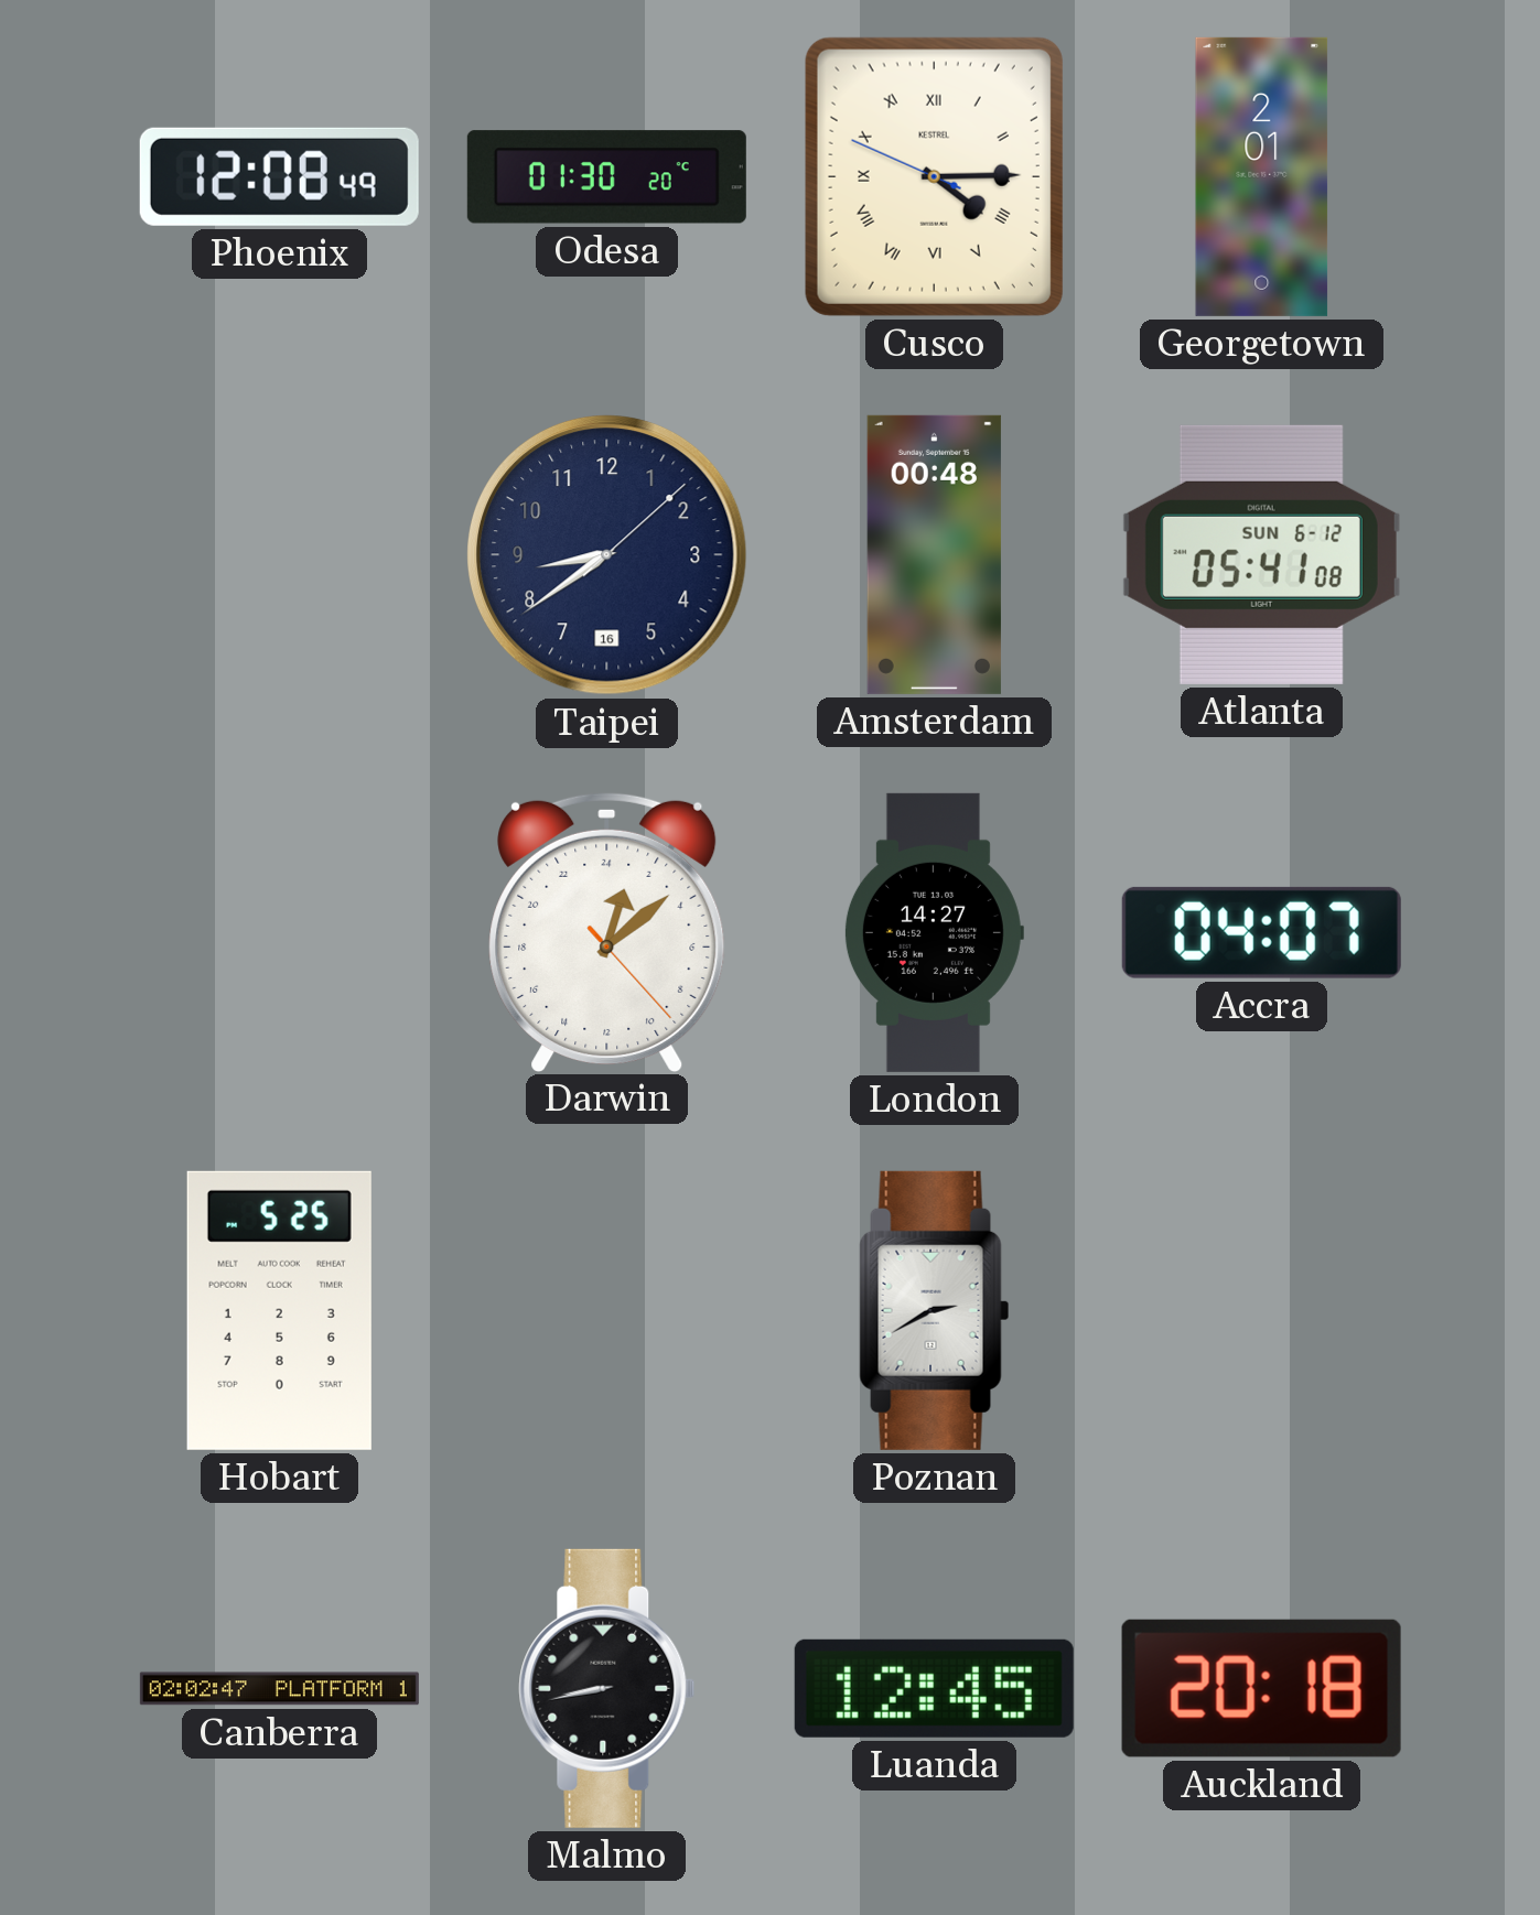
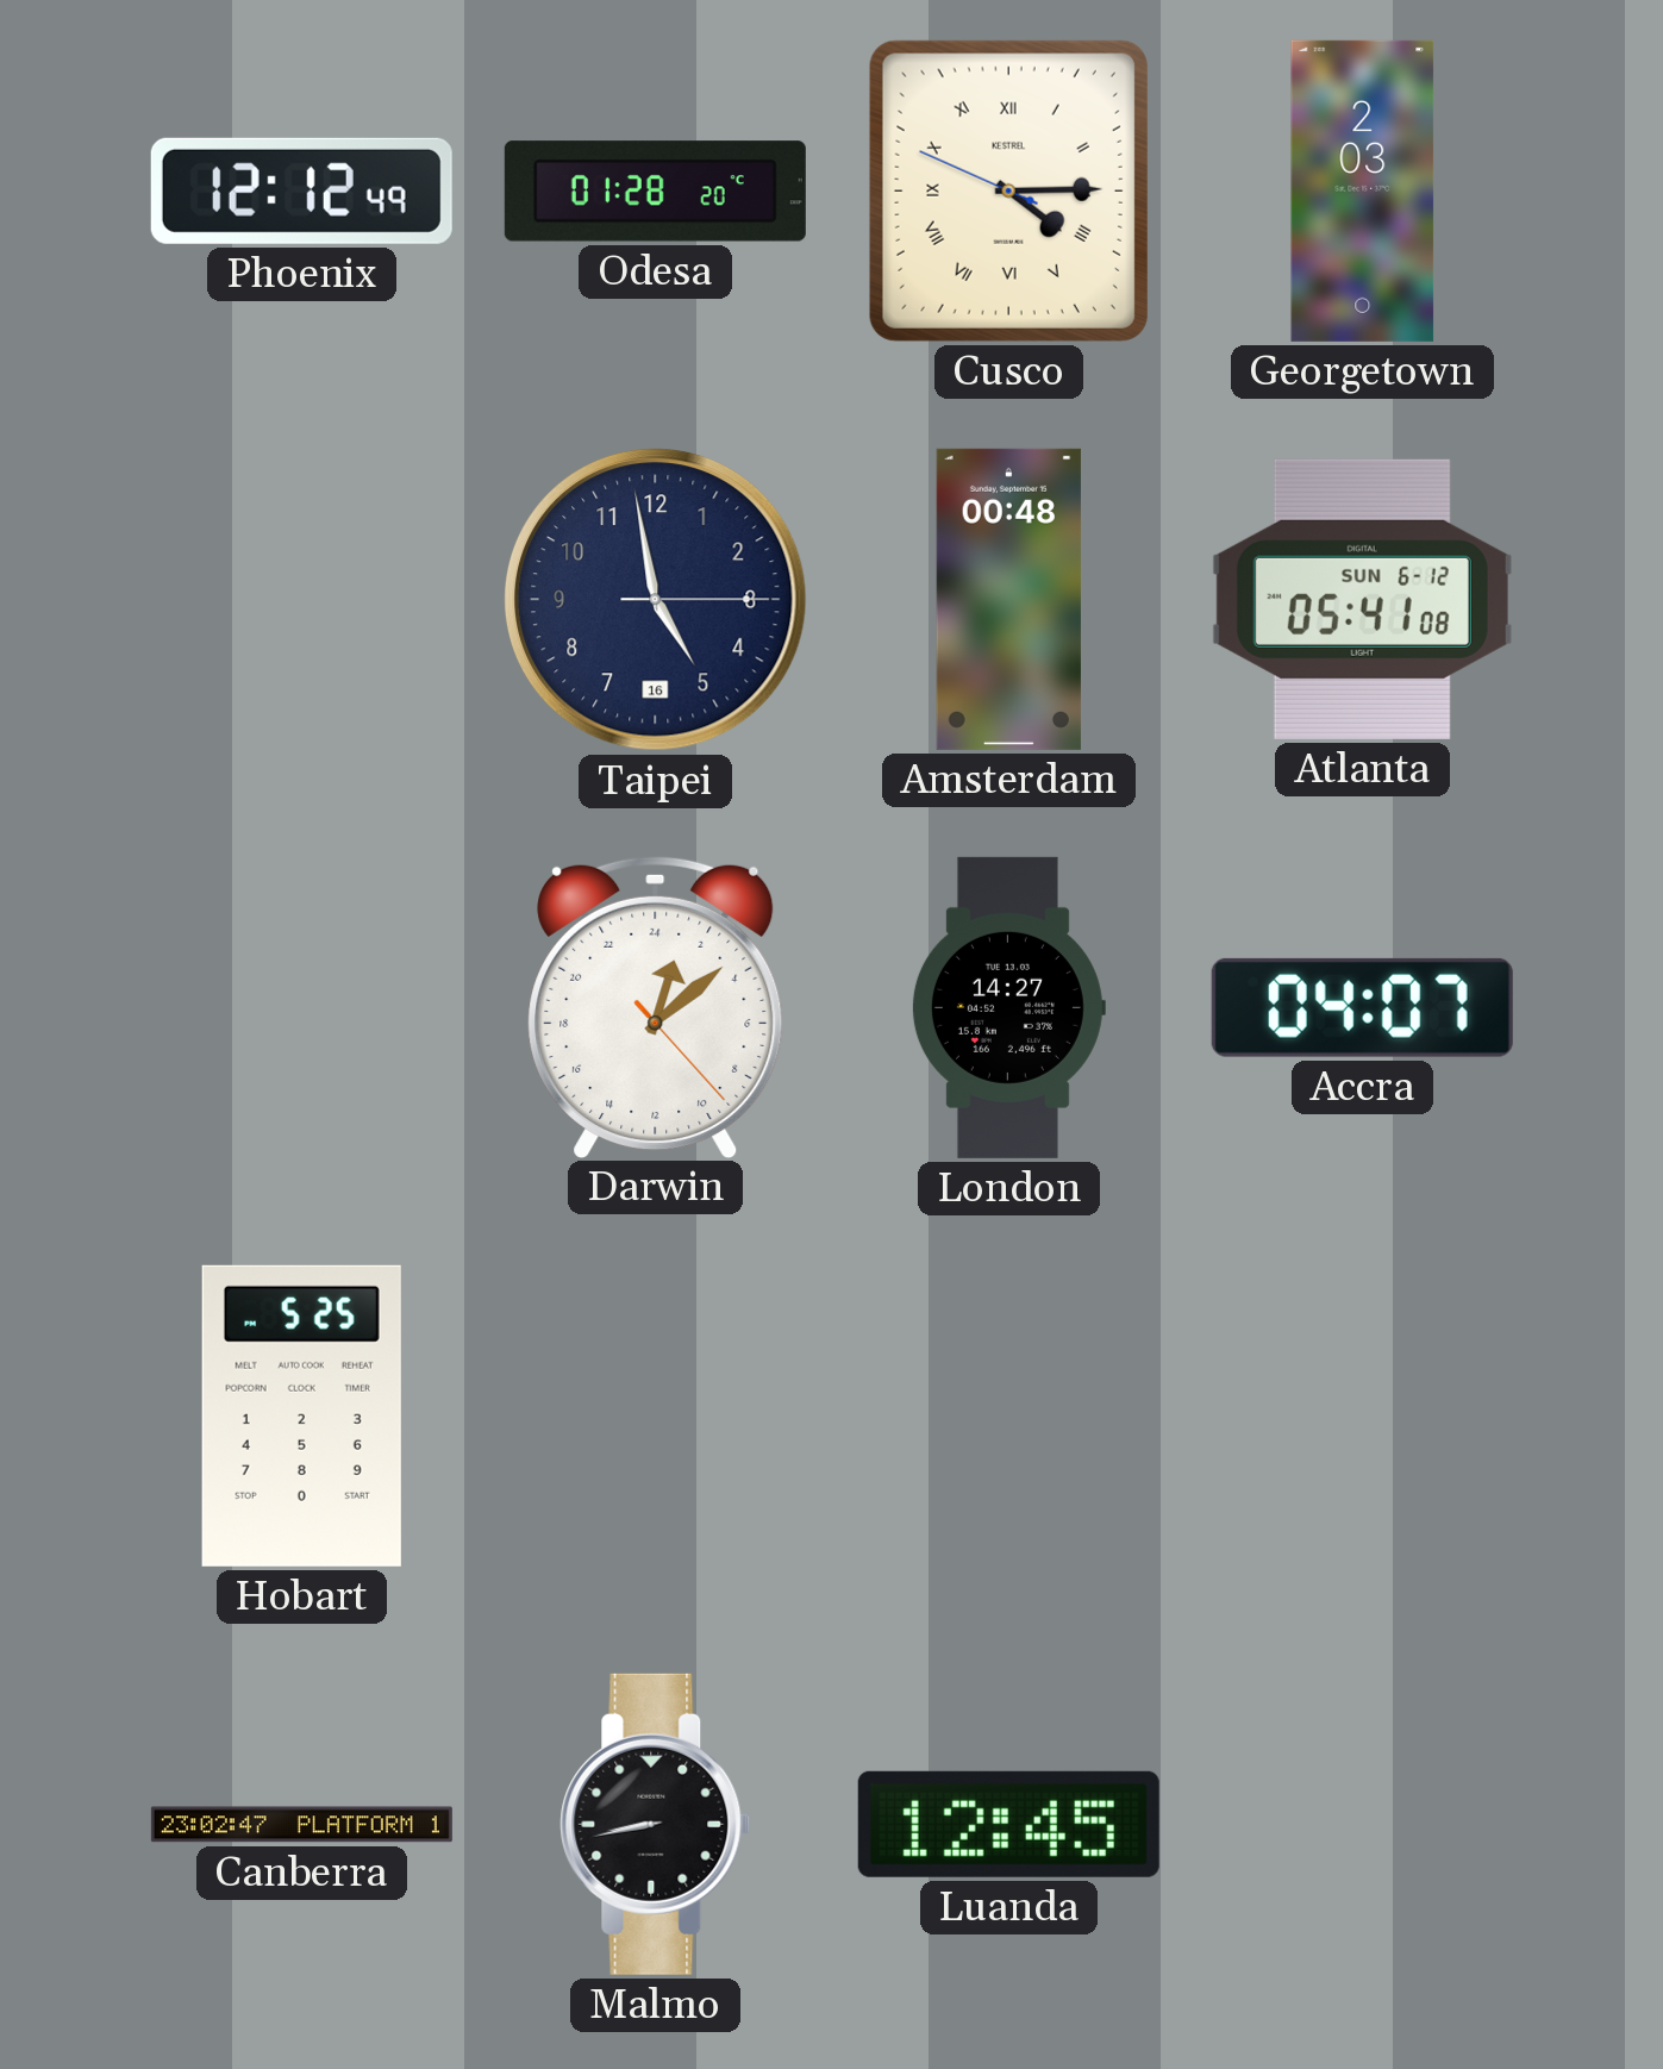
Phoenix: 12:08 -> 12:12 (301, 190)
Odesa: 01:30 -> 01:28 (655, 192)
Georgetown: 2:01 -> 2:03 (1363, 190)
Taipei: 8:39 -> 4:58 (656, 600)
Poznan: 2:40 -> none (935, 1310)
Canberra: 02:02 -> 23:02 (301, 1825)
Auckland: 20:18 -> none (1261, 1688)
